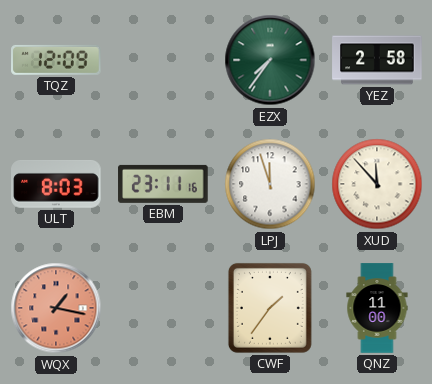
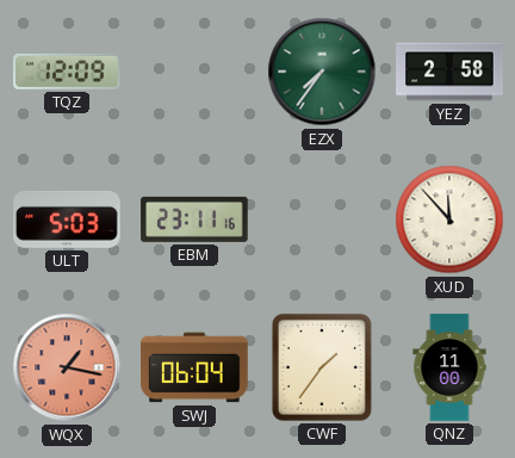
ULT: 8:03 -> 5:03 (67, 221)
LPJ: 11:57 -> none (270, 184)
SWJ: none -> 06:04 (194, 367)
